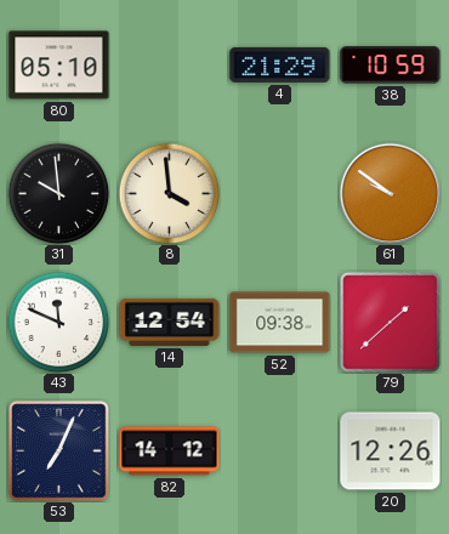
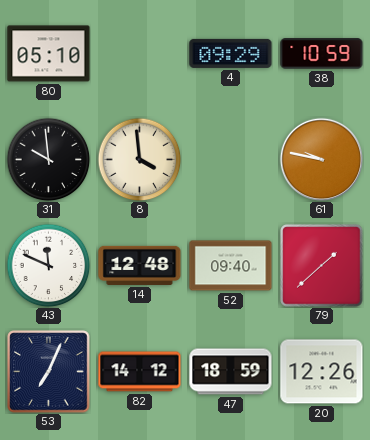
4: 21:29 -> 09:29 (231, 53)
61: 9:51 -> 9:47 (321, 159)
14: 12:54 -> 12:48 (140, 265)
52: 09:38 -> 09:40 (231, 266)
47: none -> 18:59 (231, 372)
